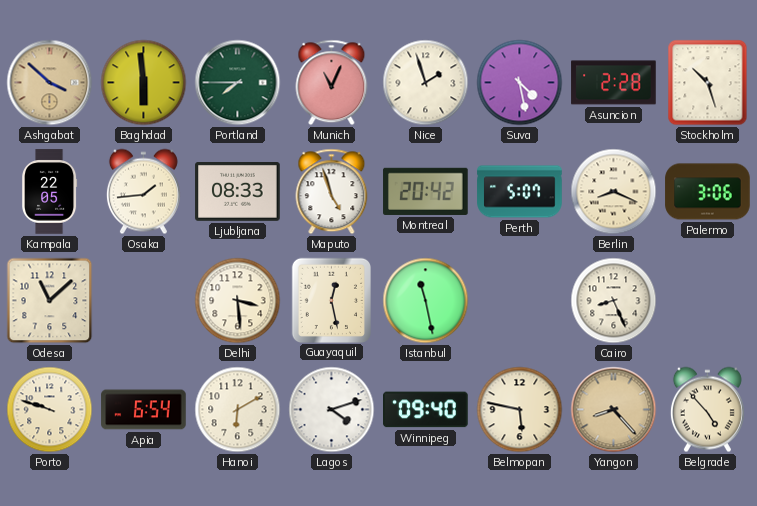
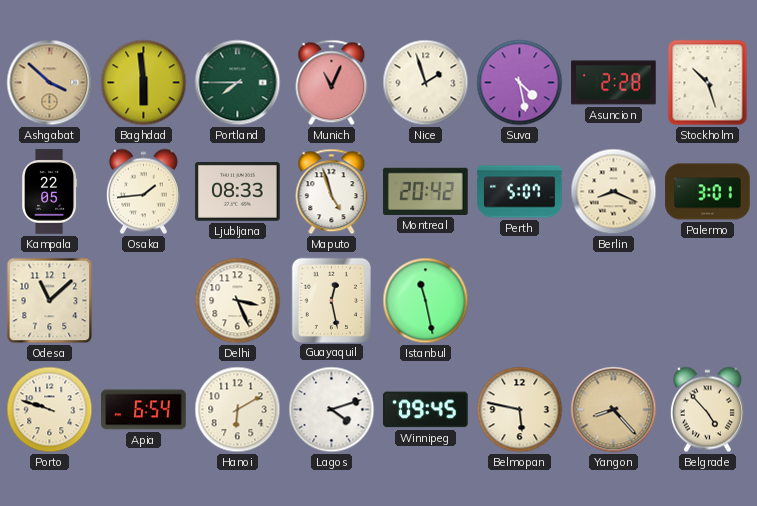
Palermo: 3:06 -> 3:01 (708, 192)
Delhi: 3:29 -> 3:26 (238, 301)
Cairo: 8:26 -> none (614, 301)
Winnipeg: 09:40 -> 09:45 (426, 410)
